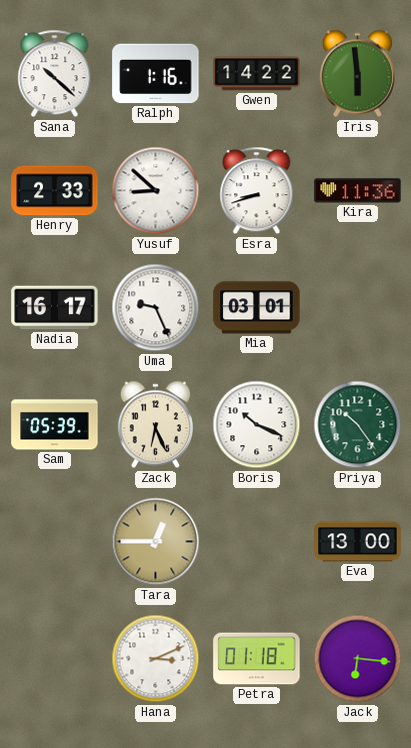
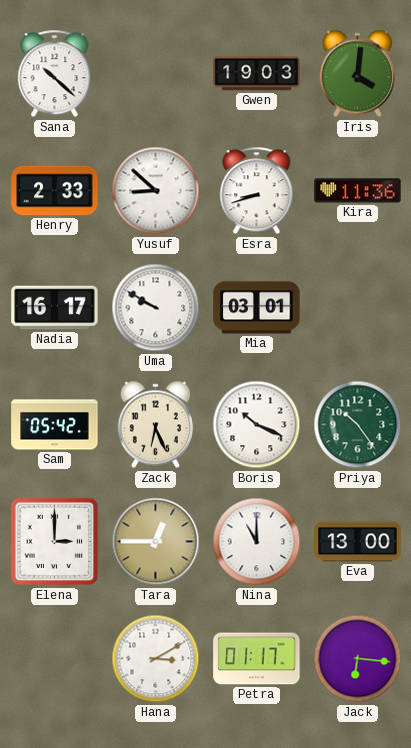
Ralph: 1:16 -> none (156, 74)
Gwen: 14:22 -> 19:03 (257, 74)
Iris: 5:59 -> 4:01 (357, 74)
Uma: 9:26 -> 9:50 (156, 308)
Sam: 05:39 -> 05:42 (55, 425)
Elena: none -> 3:00 (55, 542)
Nina: none -> 11:00 (257, 542)
Hana: 3:11 -> 3:10 (156, 659)
Petra: 01:18 -> 01:17 (257, 659)
